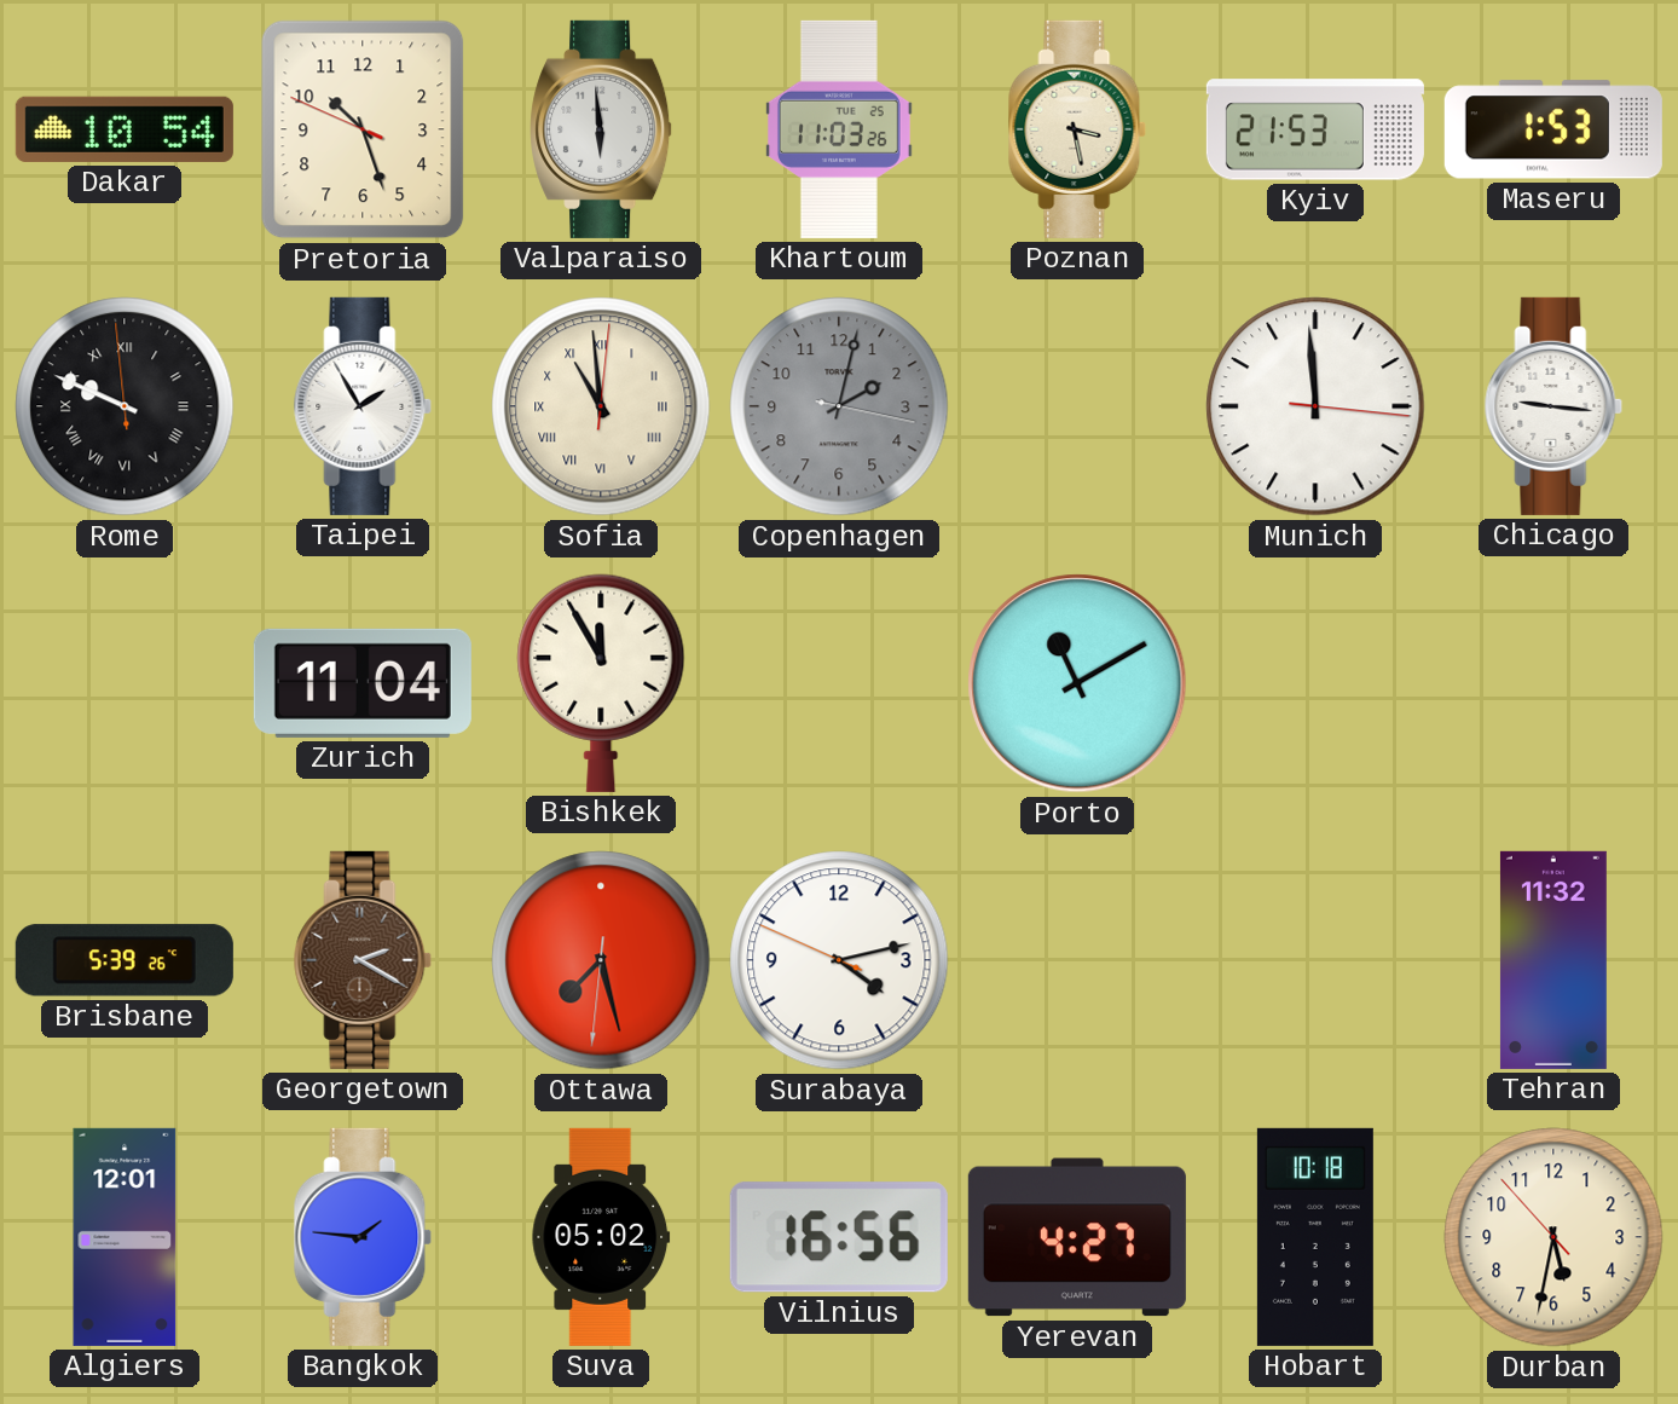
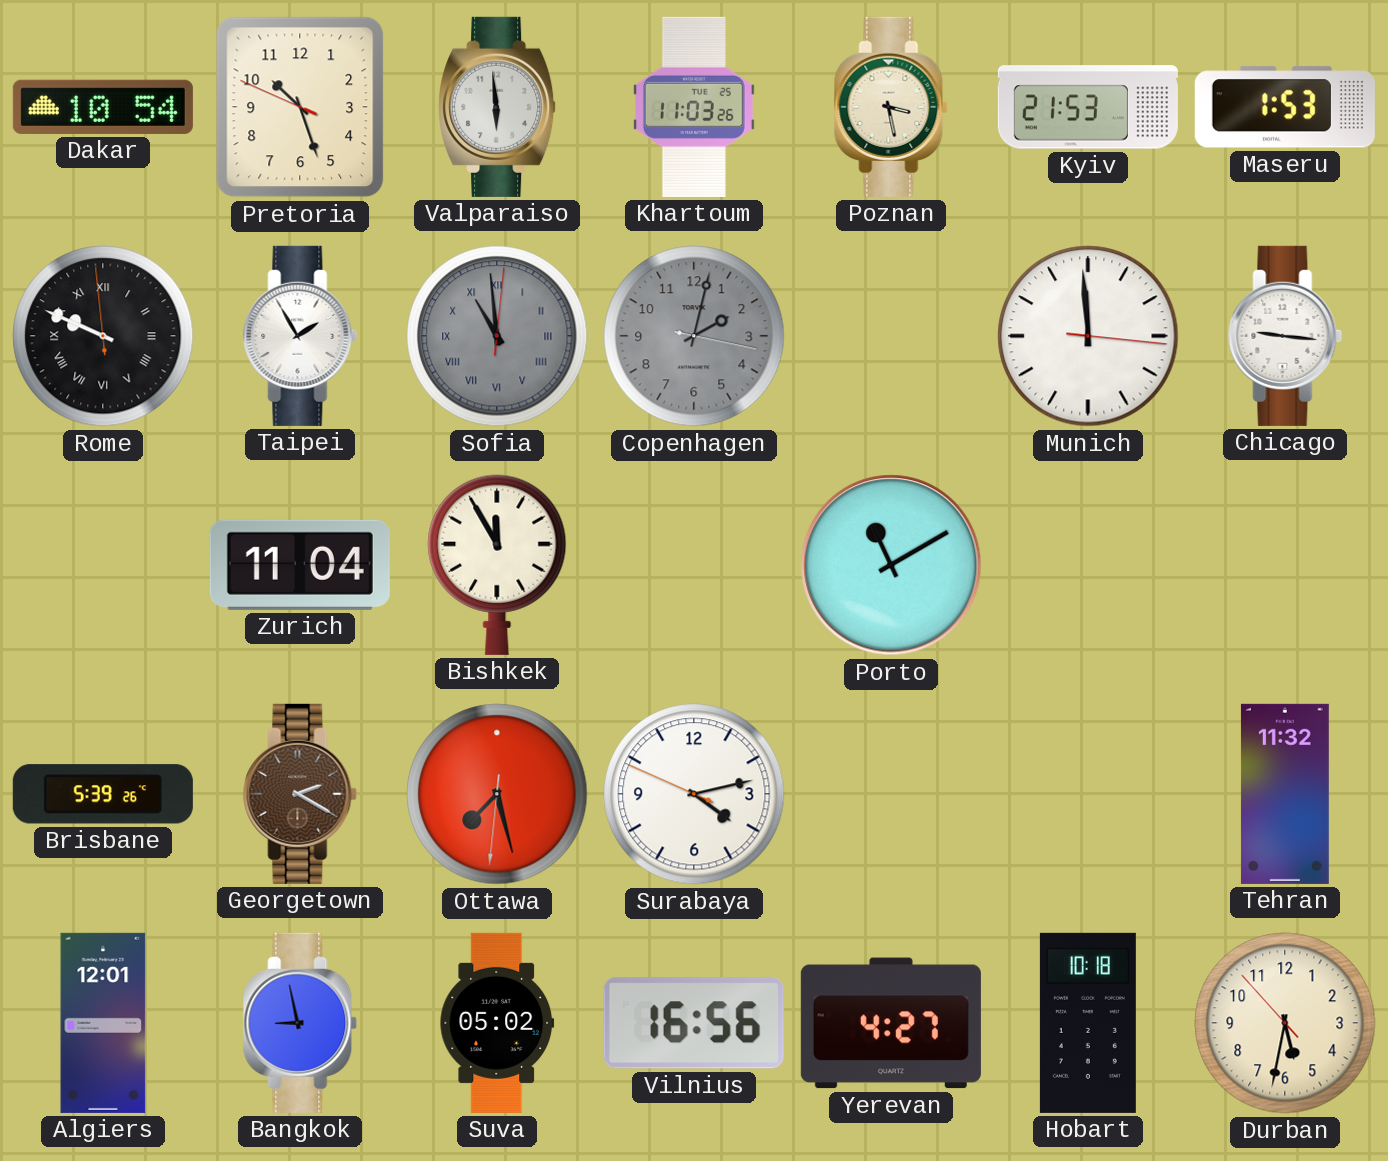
Sofia dial: cream -> grey (497, 336)
Bangkok: 1:46 -> 8:58 (300, 1023)
